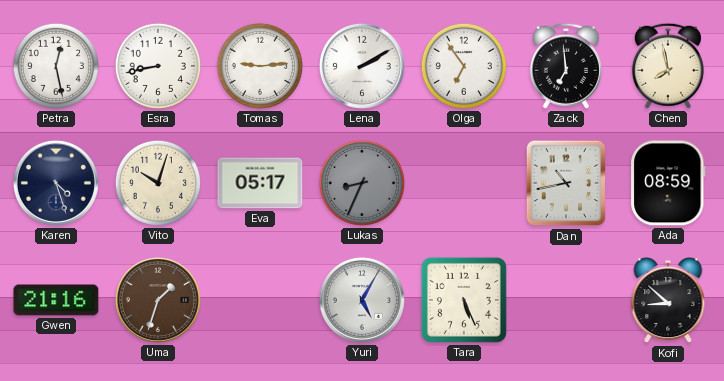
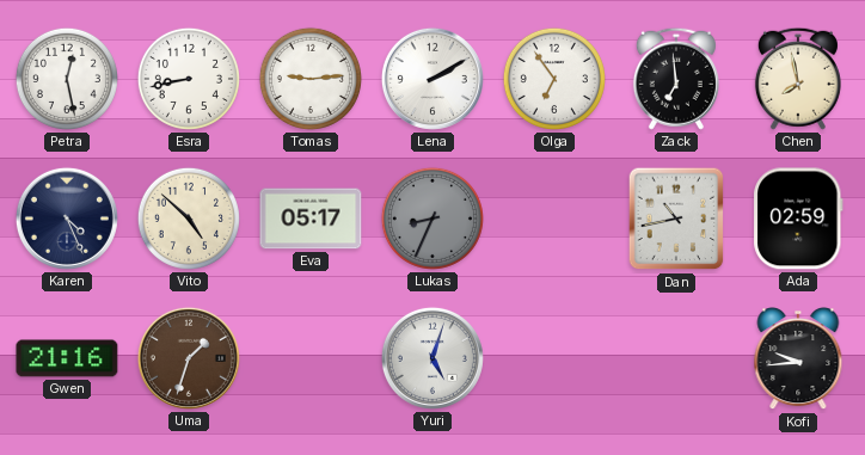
Karen: 4:27 -> 4:26 (67, 219)
Vito: 10:03 -> 4:52 (189, 219)
Ada: 08:59 -> 02:59 (798, 219)
Yuri: 5:05 -> 5:03 (432, 358)
Tara: 5:26 -> none (464, 300)
Kofi: 8:52 -> 9:44 (798, 359)
